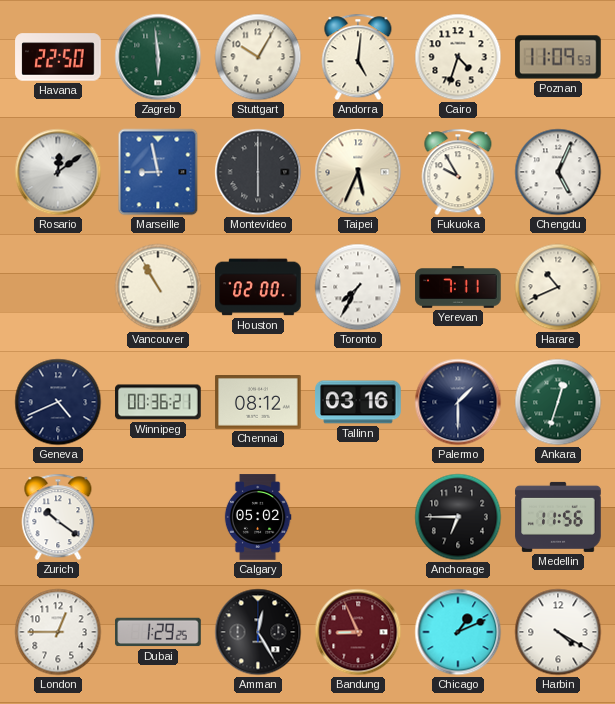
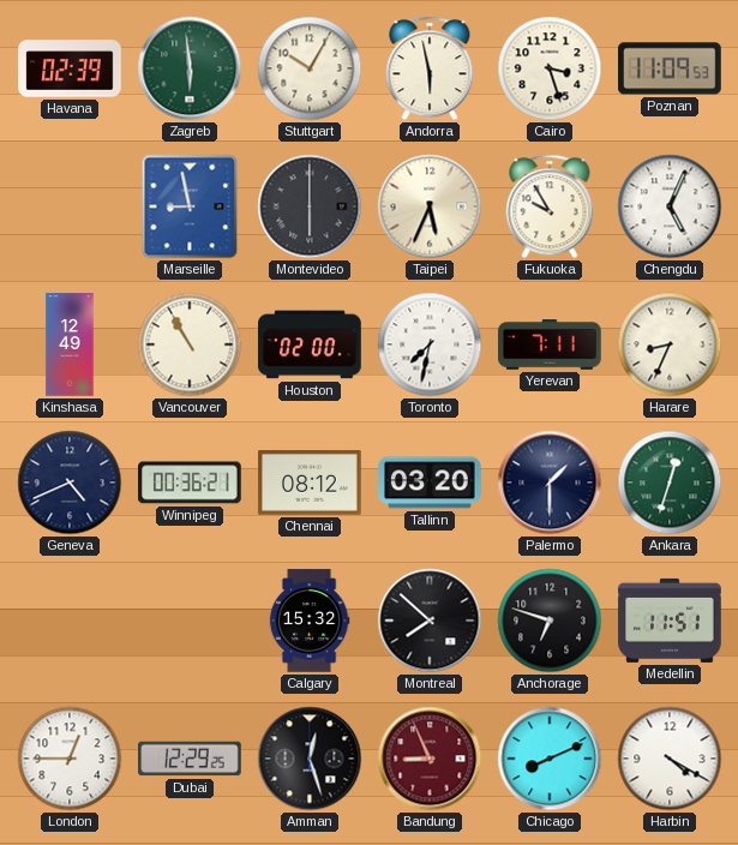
Havana: 22:50 -> 02:39 (70, 68)
Andorra: 5:01 -> 5:58 (430, 68)
Cairo: 4:33 -> 3:27 (550, 68)
Rosario: 12:09 -> none (58, 172)
Kinshasa: none -> 12:49 (70, 344)
Toronto: 7:35 -> 7:32 (430, 344)
Harare: 10:41 -> 8:34 (670, 344)
Tallinn: 03:16 -> 03:20 (430, 483)
Zurich: 10:21 -> none (58, 517)
Calgary: 05:02 -> 15:32 (310, 621)
Montreal: none -> 7:52 (430, 621)
Anchorage: 6:45 -> 6:48 (550, 621)
Medellin: 11:56 -> 11:51 (670, 621)
Dubai: 1:29 -> 12:29 (190, 759)
Amman: 12:25 -> 12:27 (310, 759)
Chicago: 1:11 -> 8:11 (550, 759)
